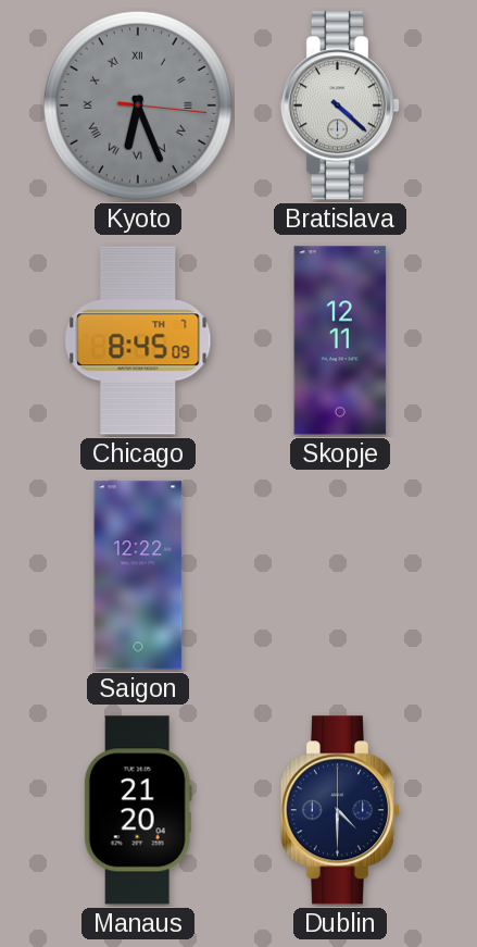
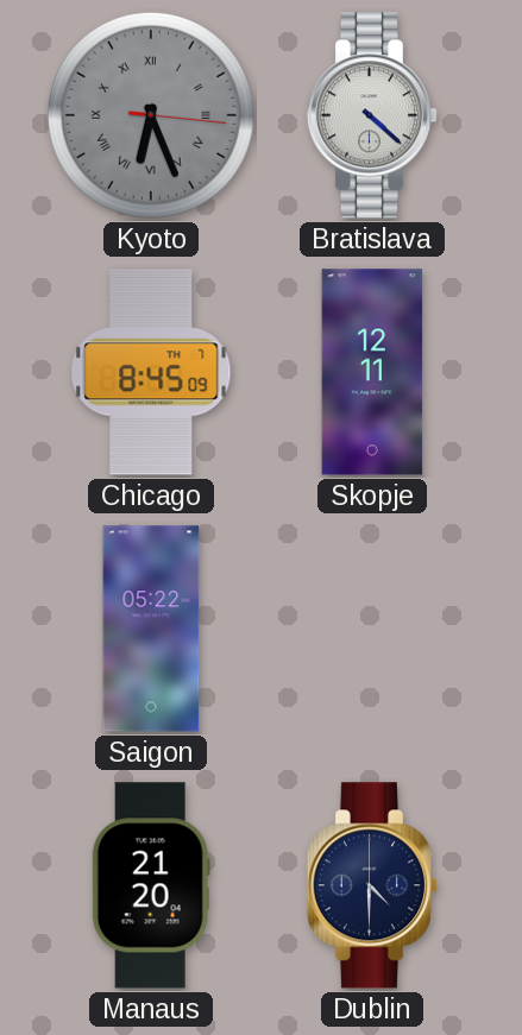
Saigon: 12:22 -> 05:22 (151, 629)
